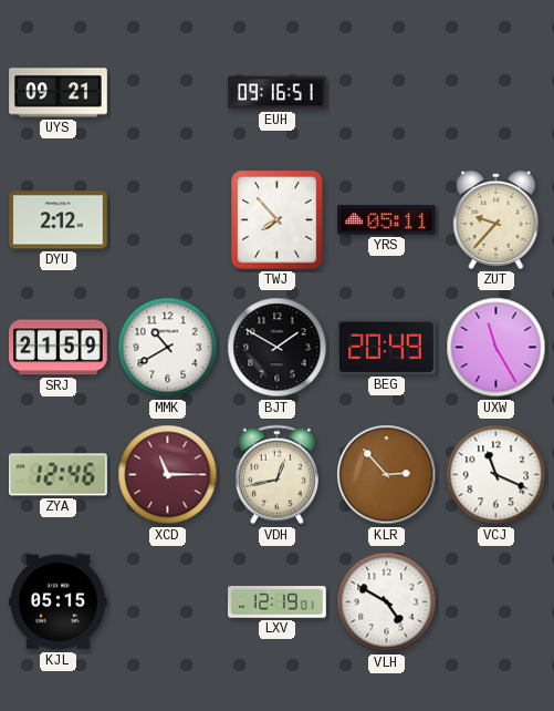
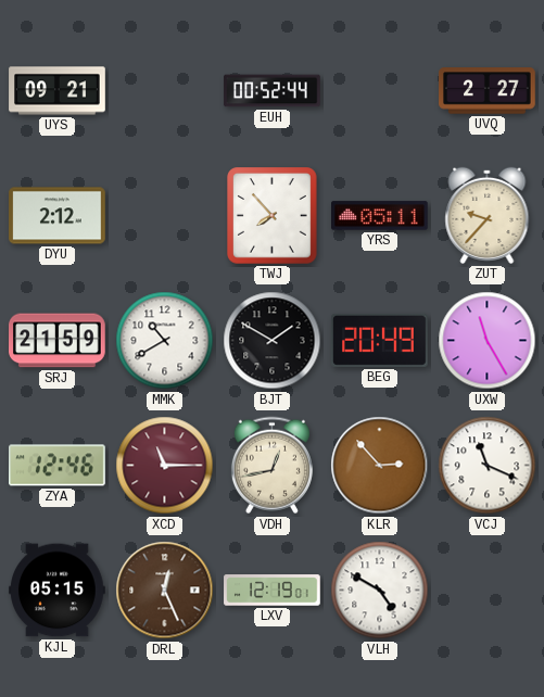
EUH: 09:16 -> 00:52 (273, 91)
UVQ: none -> 2:27 (488, 91)
DRL: none -> 12:26 (165, 591)
